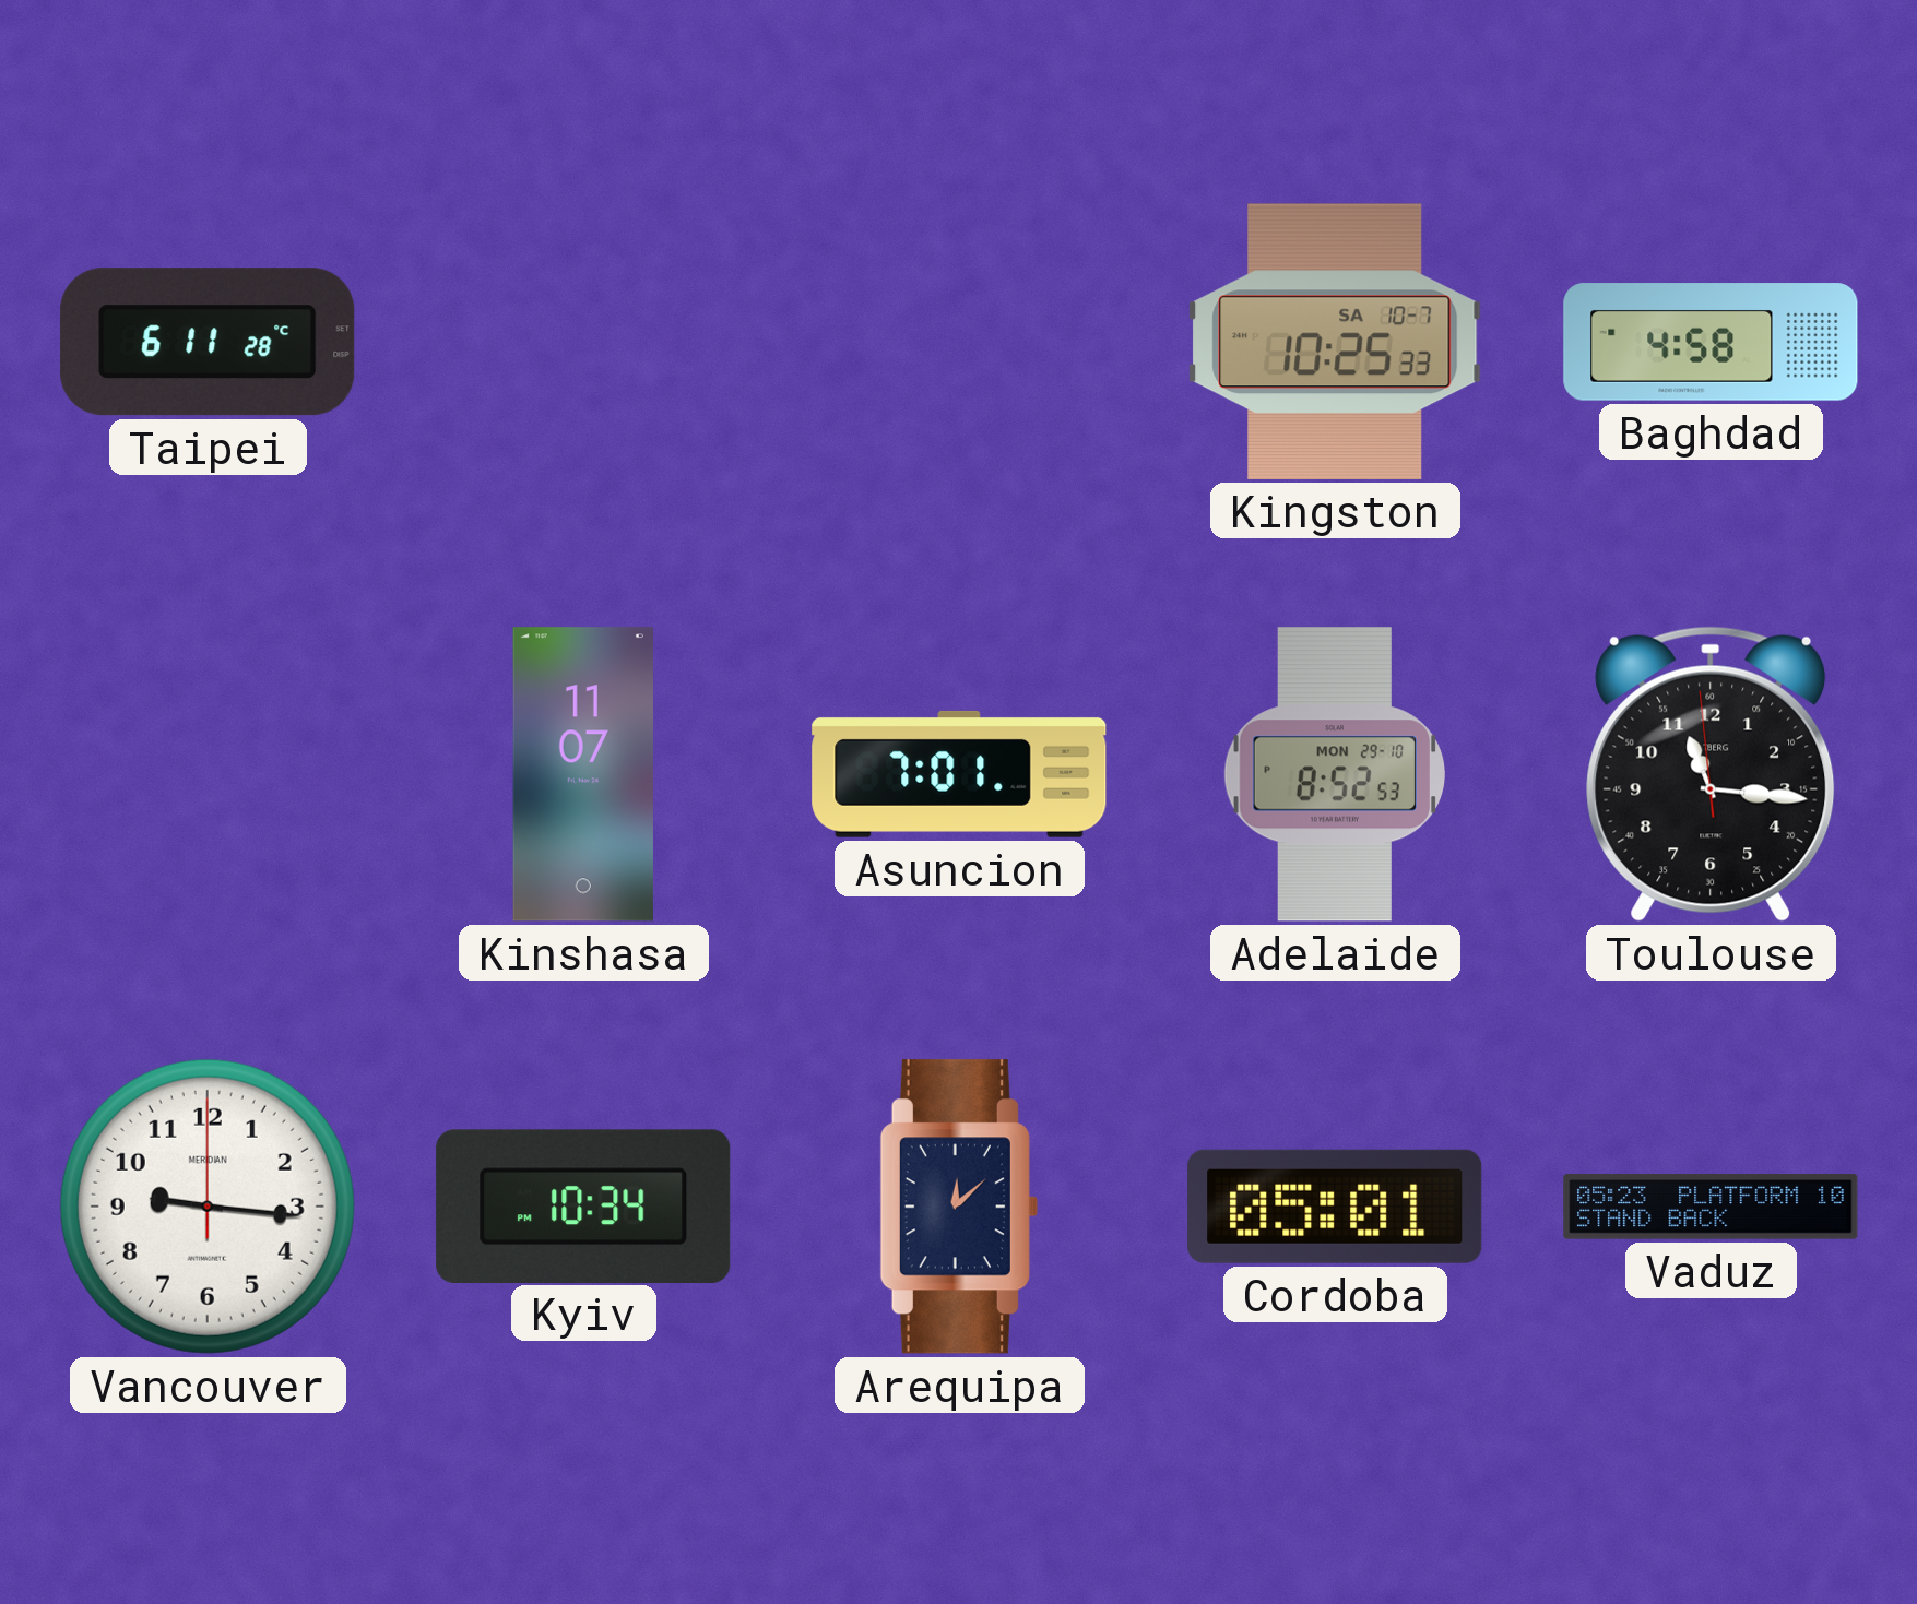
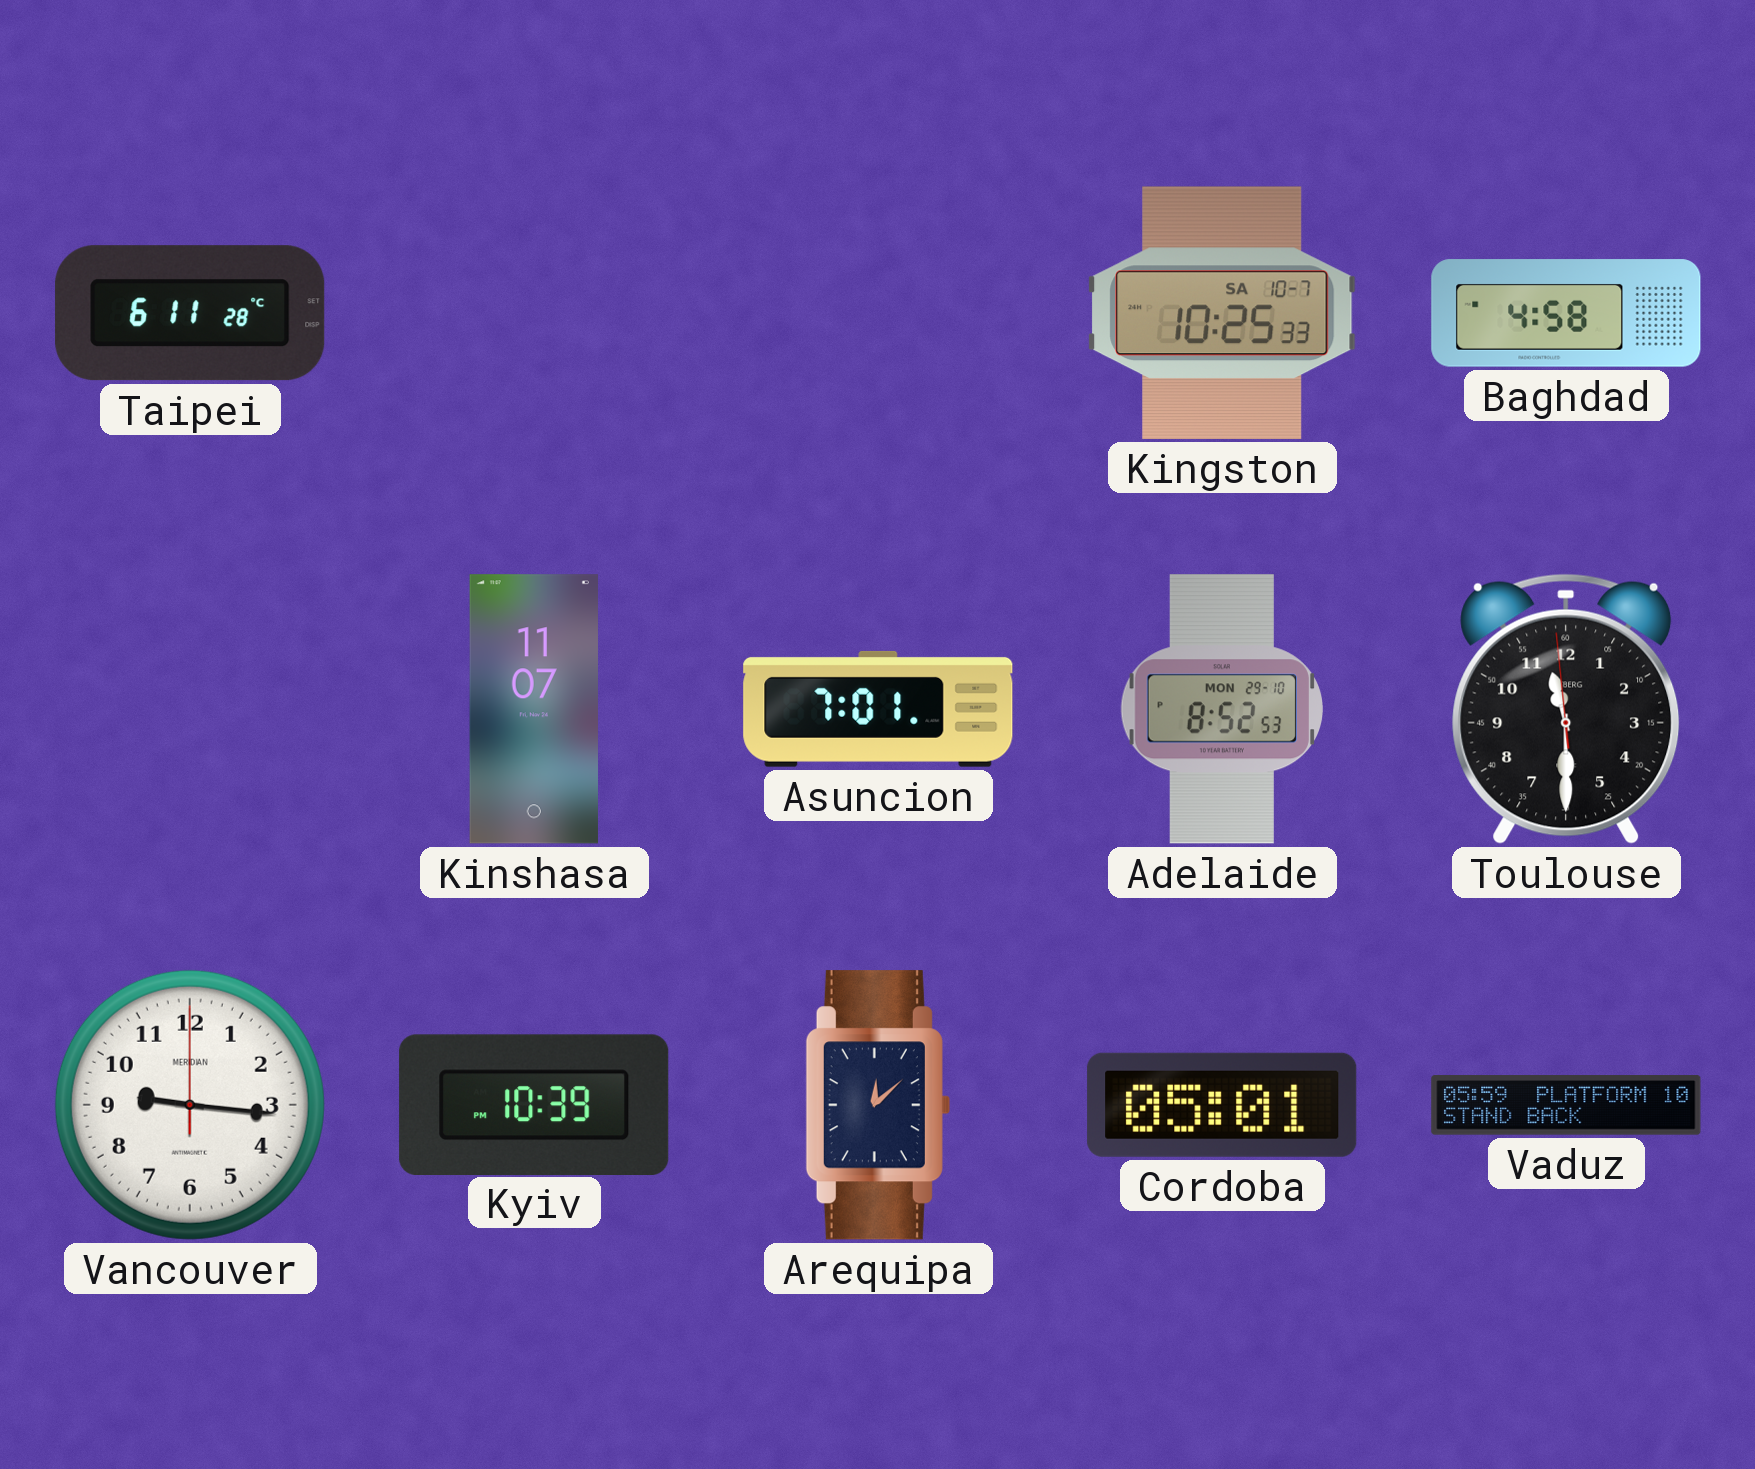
Toulouse: 11:15 -> 11:29 (1566, 709)
Kyiv: 10:34 -> 10:39 (534, 1104)
Vaduz: 05:23 -> 05:59 (1566, 1105)
